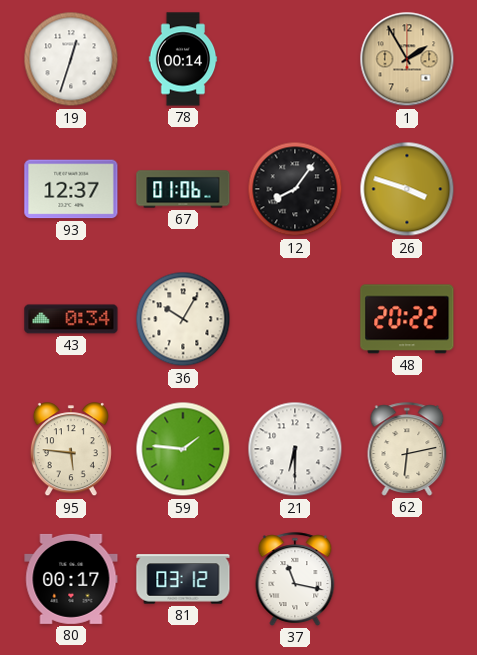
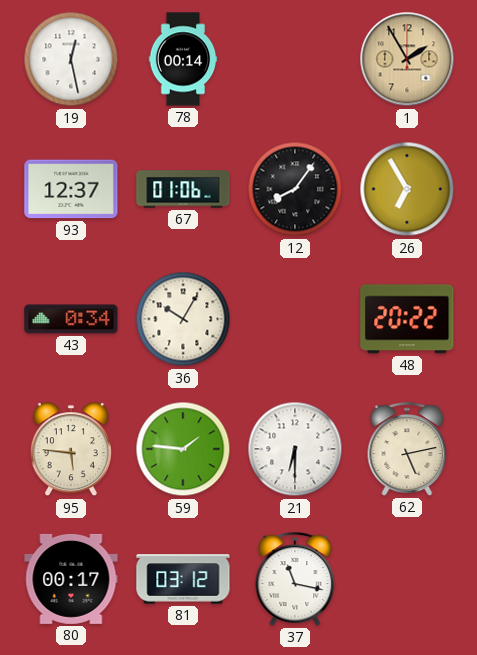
19: 12:33 -> 12:28 (71, 59)
26: 3:48 -> 6:55 (407, 189)
62: 6:13 -> 5:13 (407, 449)
